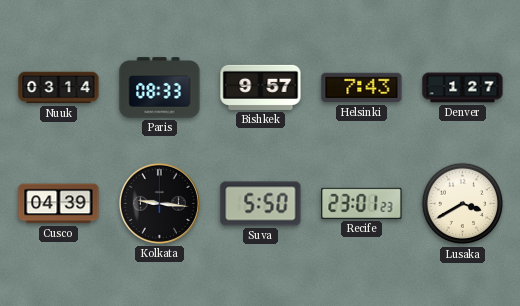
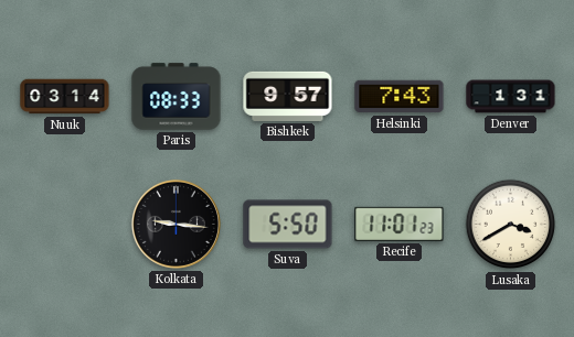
Denver: 1:27 -> 1:31 (511, 97)
Cusco: 04:39 -> none (59, 204)
Recife: 23:01 -> 11:01 (400, 224)
